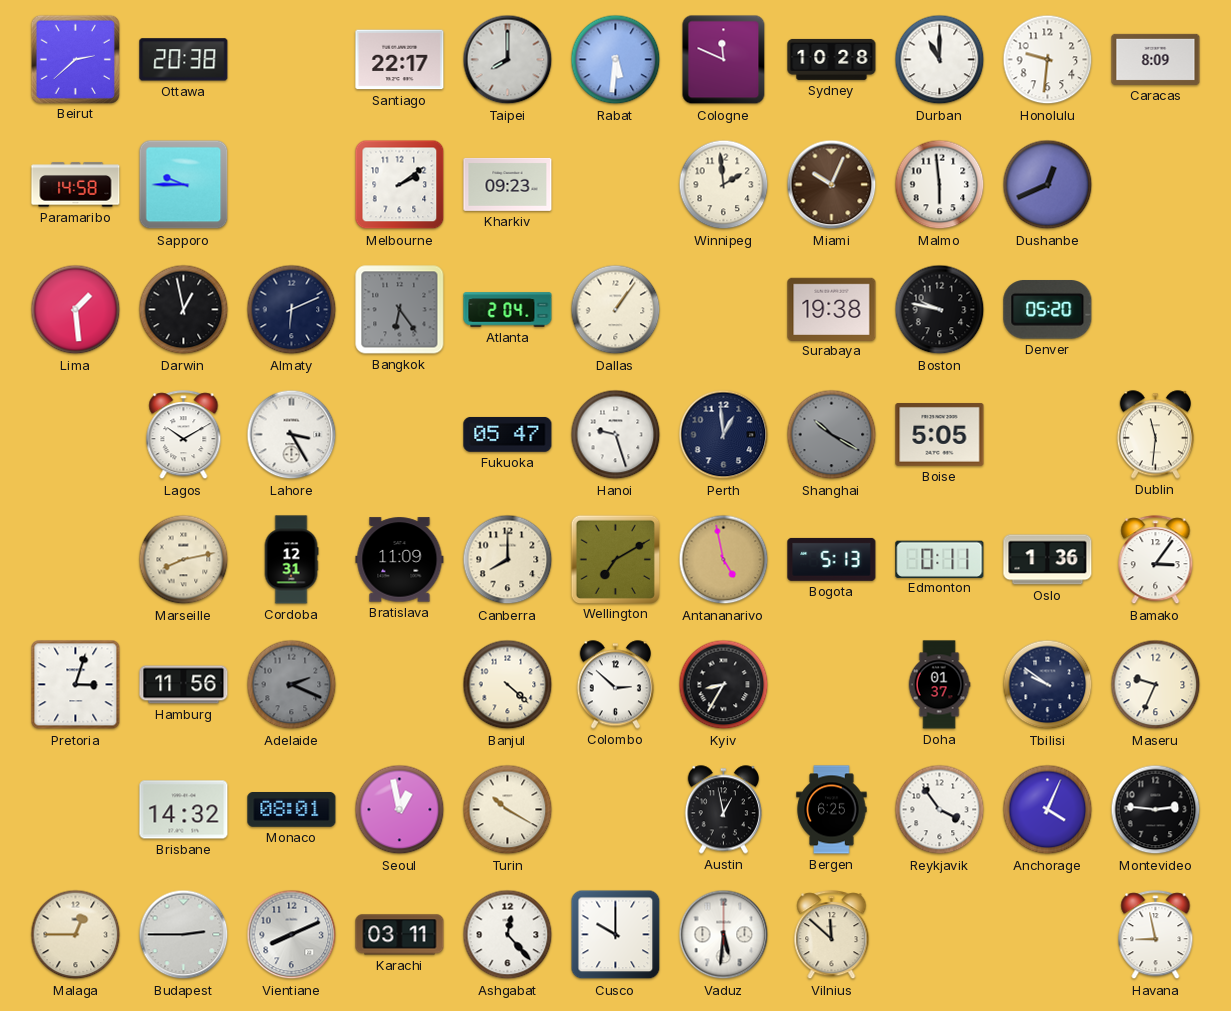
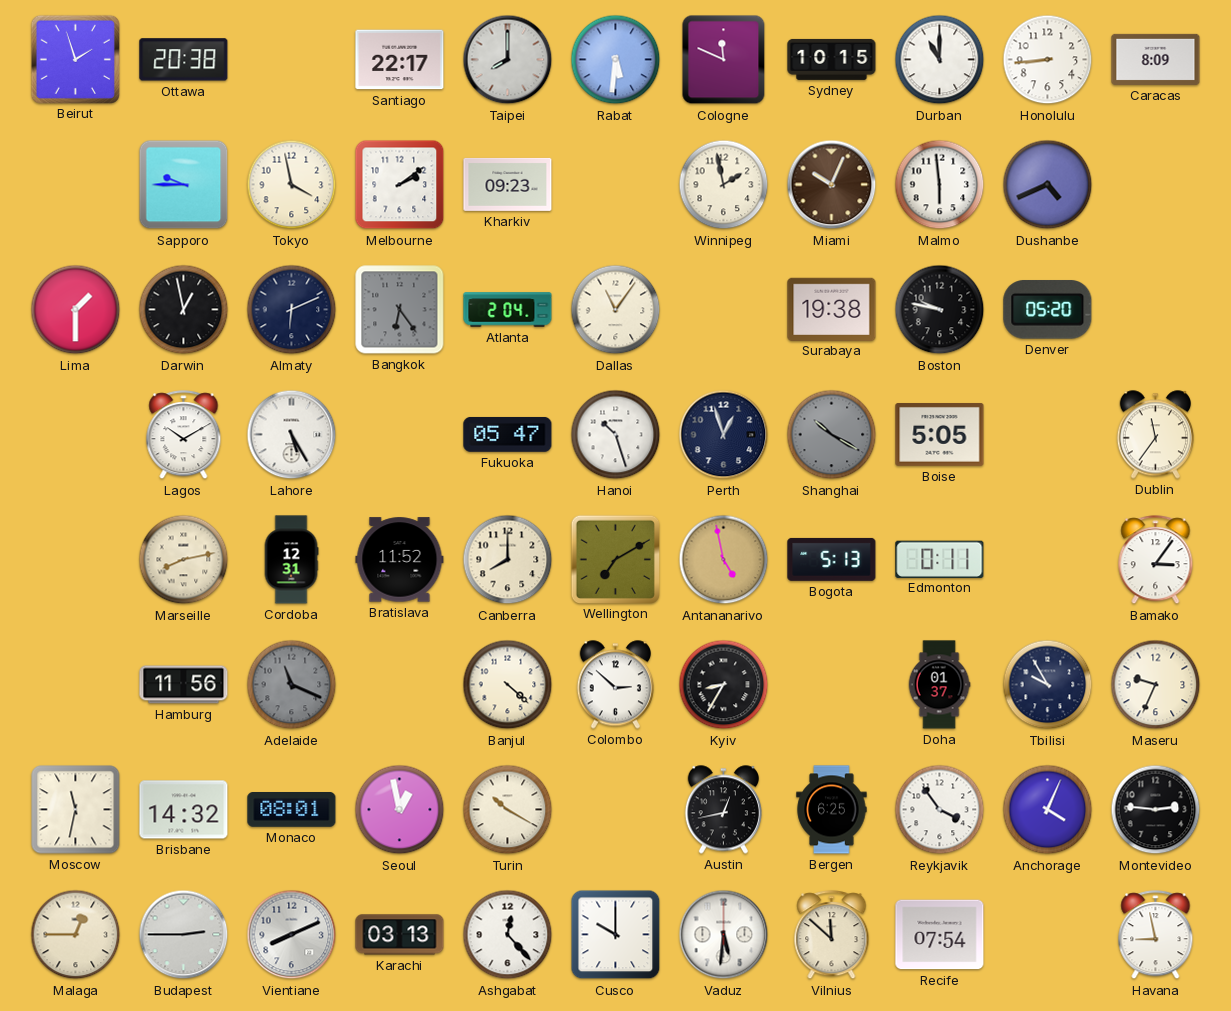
Beirut: 2:38 -> 1:57 (75, 59)
Sydney: 10:28 -> 10:15 (832, 59)
Honolulu: 9:31 -> 8:44 (1048, 60)
Paramaribo: 14:58 -> none (76, 185)
Tokyo: none -> 3:58 (292, 185)
Winnipeg: 1:59 -> 1:58 (724, 185)
Dushanbe: 12:41 -> 4:41 (1048, 185)
Lima: 1:29 -> 1:30 (76, 310)
Dallas: 1:06 -> 11:06 (616, 310)
Lahore: 3:25 -> 5:25 (292, 435)
Hanoi: 9:27 -> 10:27 (616, 435)
Perth: 12:59 -> 12:57 (724, 435)
Dublin: 11:31 -> 11:36 (1155, 435)
Bratislava: 11:09 -> 11:52 (400, 560)
Oslo: 1:36 -> none (1048, 560)
Pretoria: 3:03 -> none (76, 685)
Adelaide: 2:19 -> 11:19 (292, 685)
Tbilisi: 9:51 -> 9:55 (1048, 685)
Moscow: none -> 11:32 (76, 810)
Austin: 12:58 -> 12:43 (723, 810)
Karachi: 03:11 -> 03:13 (400, 935)
Recife: none -> 07:54 (940, 935)
